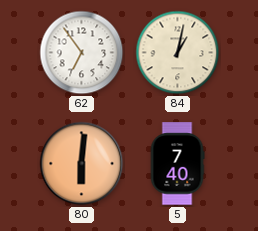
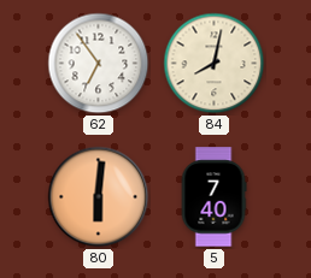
84: 1:02 -> 8:02 (215, 64)
